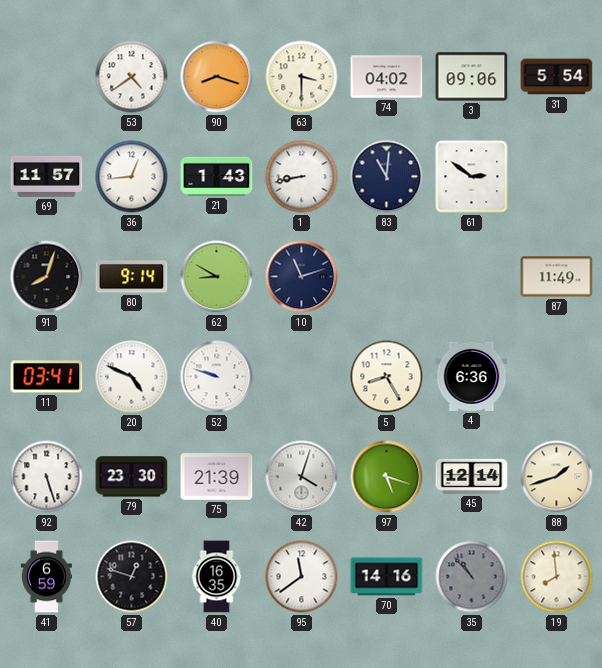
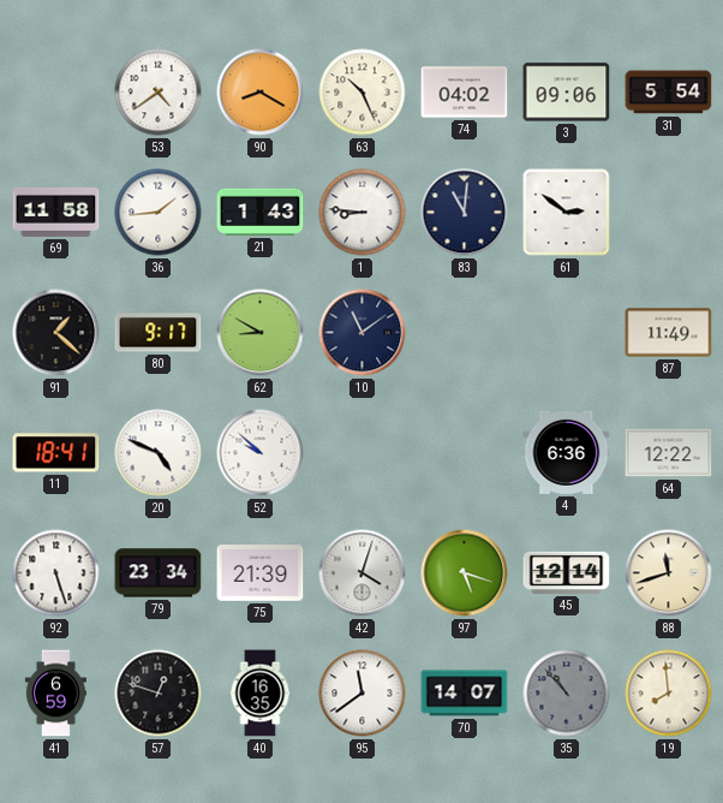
90: 8:18 -> 8:20 (261, 93)
63: 3:30 -> 10:26 (363, 93)
69: 11:57 -> 11:58 (56, 213)
36: 12:44 -> 1:44 (159, 213)
1: 8:43 -> 8:46 (363, 213)
91: 8:03 -> 1:22 (56, 333)
80: 9:14 -> 9:17 (159, 333)
10: 11:12 -> 11:09 (363, 333)
11: 03:41 -> 18:41 (56, 453)
52: 9:48 -> 9:52 (261, 453)
5: 8:25 -> none (387, 377)
64: none -> 12:22 (669, 453)
79: 23:30 -> 23:34 (159, 573)
88: 1:42 -> 11:42 (669, 573)
70: 14:16 -> 14:07 (465, 694)
